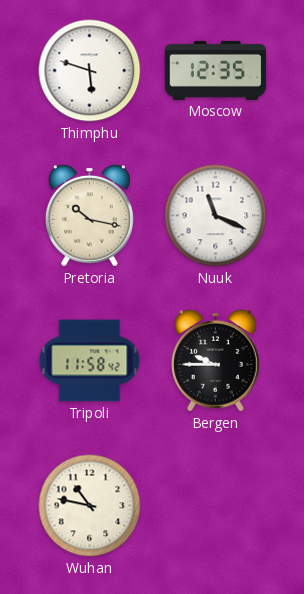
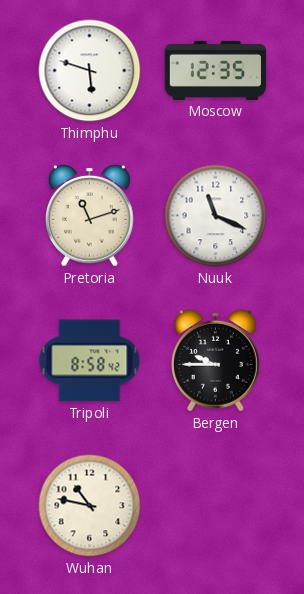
Pretoria: 10:17 -> 11:12 (89, 215)
Tripoli: 11:58 -> 8:58 (90, 361)
